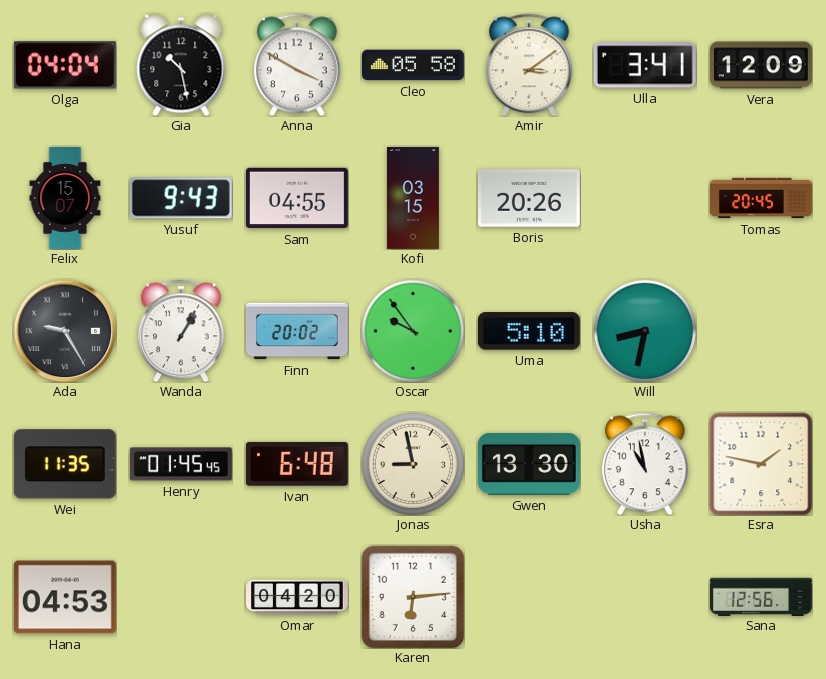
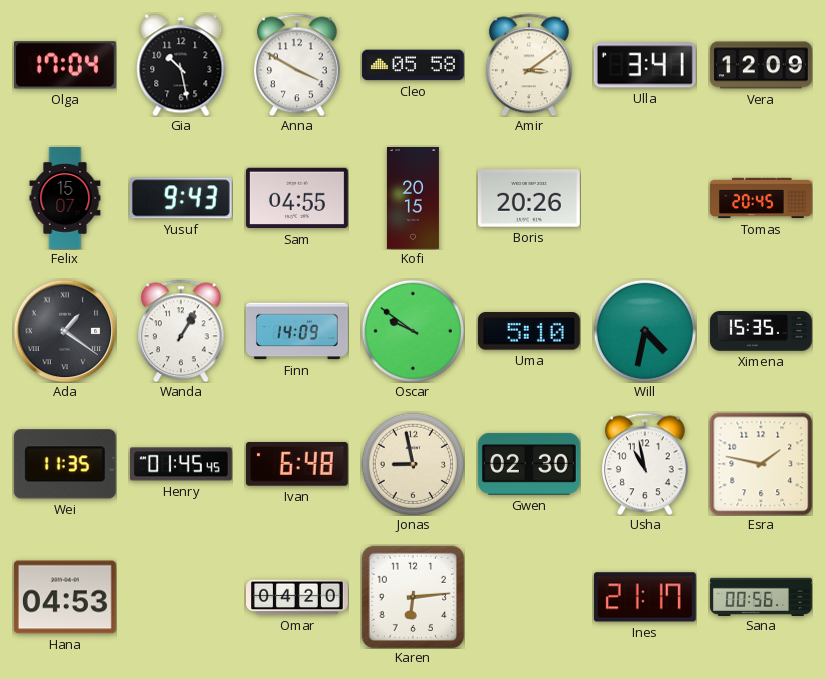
Olga: 04:04 -> 17:04 (65, 65)
Kofi: 03:15 -> 20:15 (413, 199)
Ada: 9:25 -> 1:21 (65, 331)
Finn: 20:02 -> 14:09 (297, 331)
Oscar: 9:54 -> 9:51 (413, 331)
Will: 8:32 -> 4:32 (645, 331)
Ximena: none -> 15:35 (761, 331)
Gwen: 13:30 -> 02:30 (529, 464)
Ines: none -> 21:17 (645, 597)
Sana: 12:56 -> 00:56 (762, 596)
